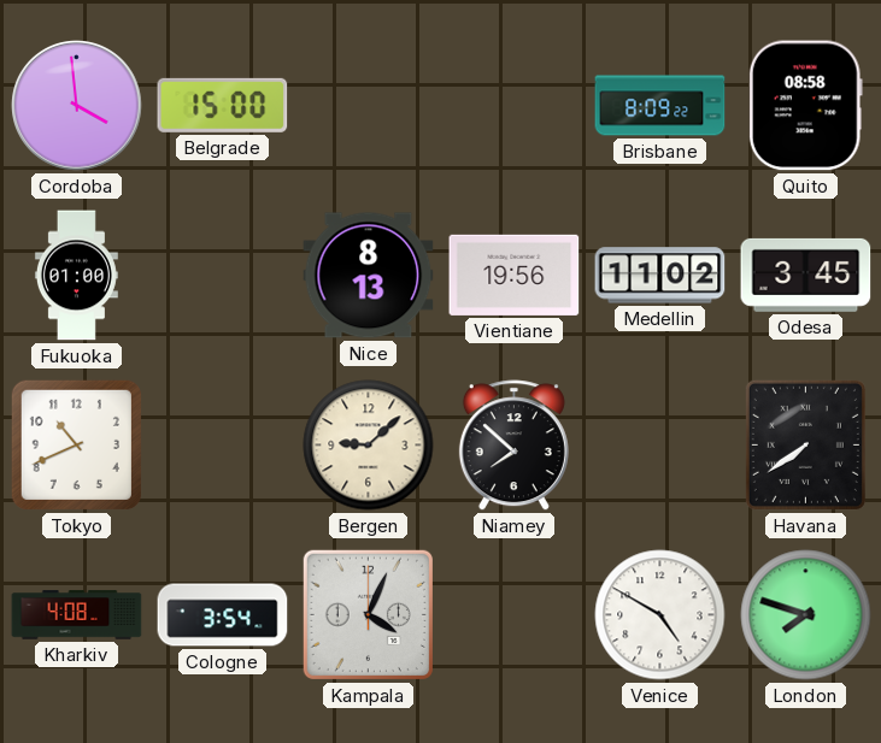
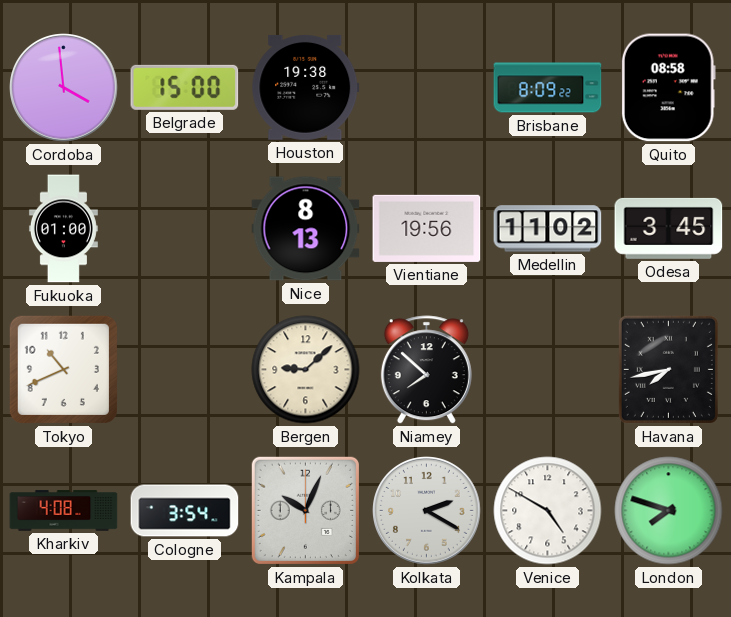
Houston: none -> 19:38 (306, 87)
Havana: 7:39 -> 7:43 (668, 369)
Kampala: 4:04 -> 10:04 (305, 510)
Kolkata: none -> 2:20 (427, 511)
